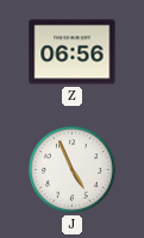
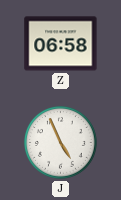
Z: 06:56 -> 06:58 (61, 44)
